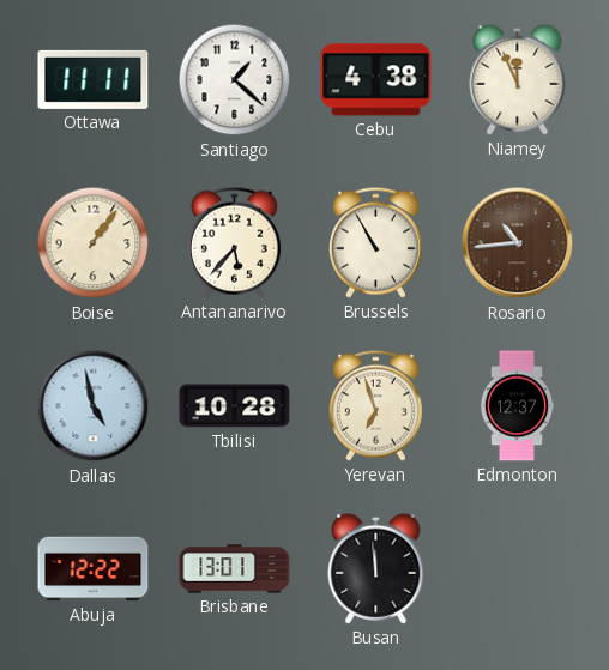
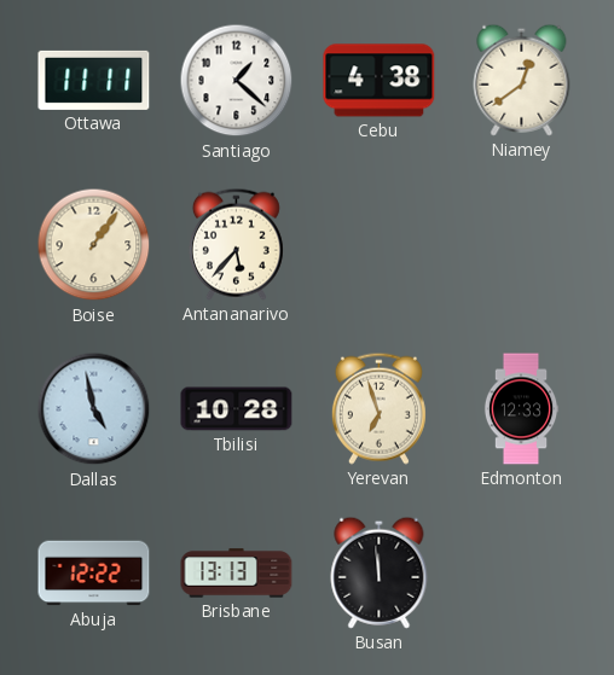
Niamey: 11:56 -> 12:39 (522, 80)
Brussels: 10:55 -> none (375, 242)
Rosario: 10:44 -> none (518, 243)
Edmonton: 12:37 -> 12:33 (521, 409)
Brisbane: 13:01 -> 13:13 (237, 574)
